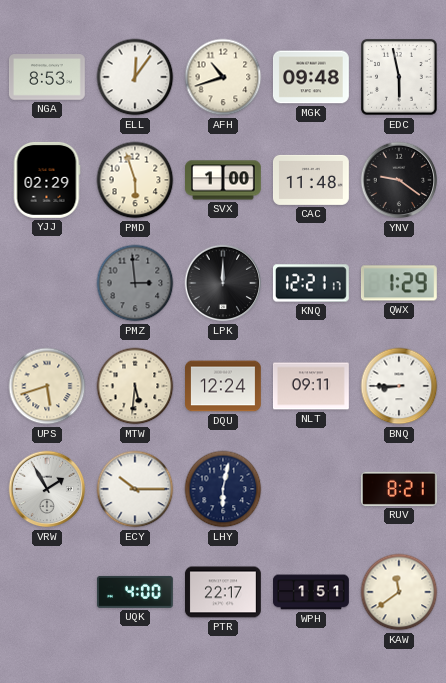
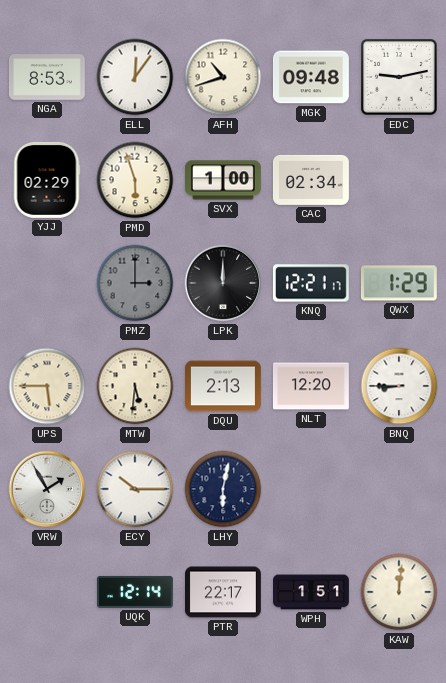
EDC: 5:58 -> 9:13 (399, 77)
CAC: 11:48 -> 02:34 (311, 180)
YNV: 9:21 -> none (399, 180)
PMZ: 2:59 -> 3:00 (135, 283)
UPS: 5:42 -> 5:45 (47, 386)
DQU: 12:24 -> 2:13 (224, 386)
NLT: 09:11 -> 12:20 (311, 386)
RUV: 8:21 -> none (399, 489)
UQK: 4:00 -> 12:14 (135, 592)
KAW: 11:39 -> 12:01 (399, 592)
